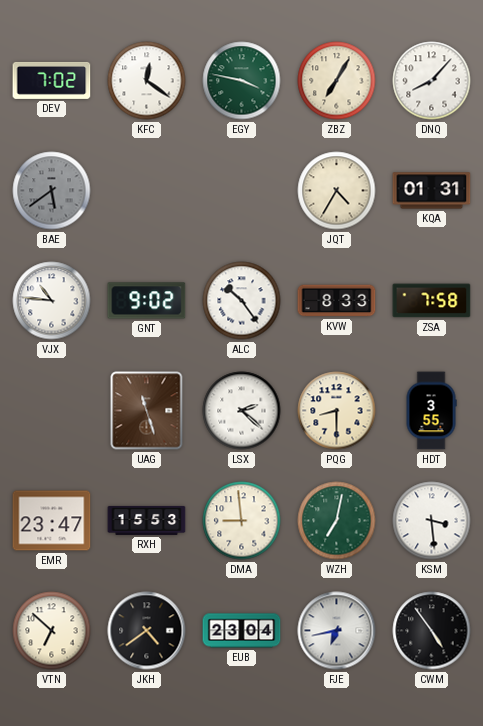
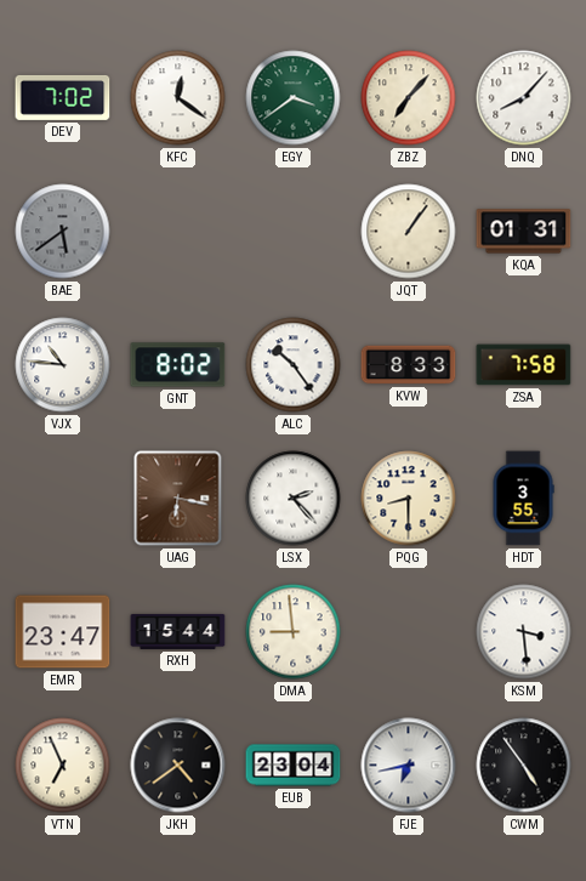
EGY: 3:47 -> 3:39 (294, 98)
ZBZ: 7:05 -> 7:07 (409, 98)
JQT: 4:35 -> 1:06 (409, 232)
GNT: 9:02 -> 8:02 (178, 365)
UAG: 11:27 -> 6:17 (178, 499)
LSX: 2:22 -> 2:23 (294, 499)
RXH: 15:53 -> 15:44 (178, 631)
WZH: 7:02 -> none (337, 521)
VTN: 6:52 -> 6:56 (63, 766)
